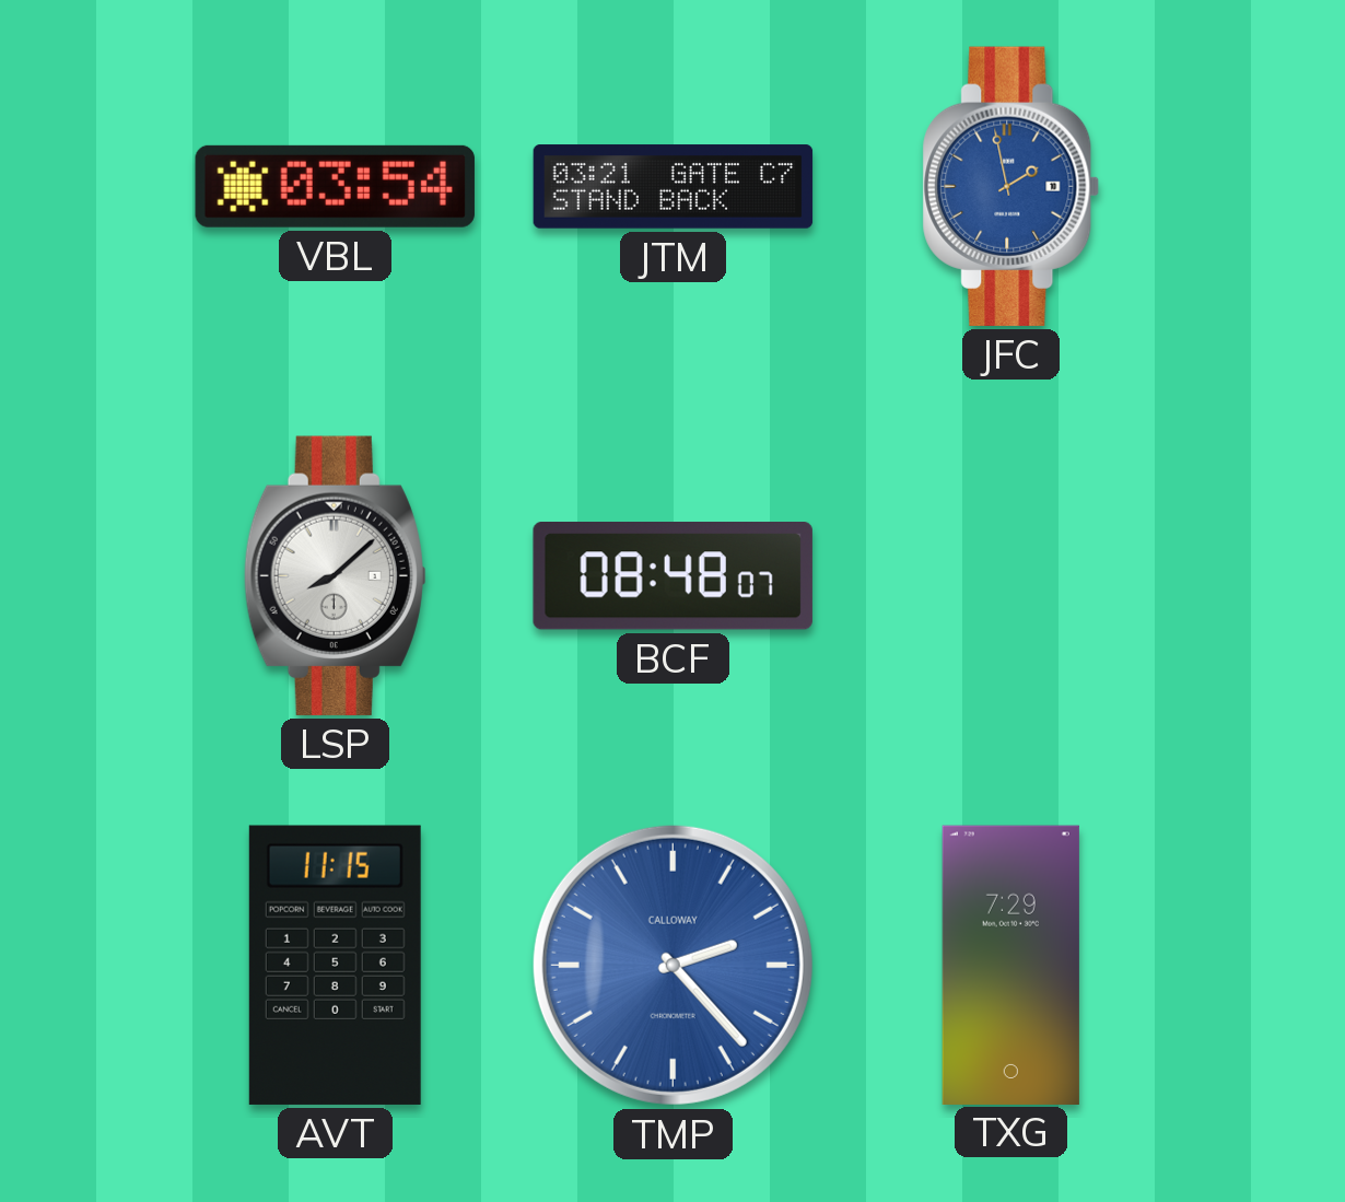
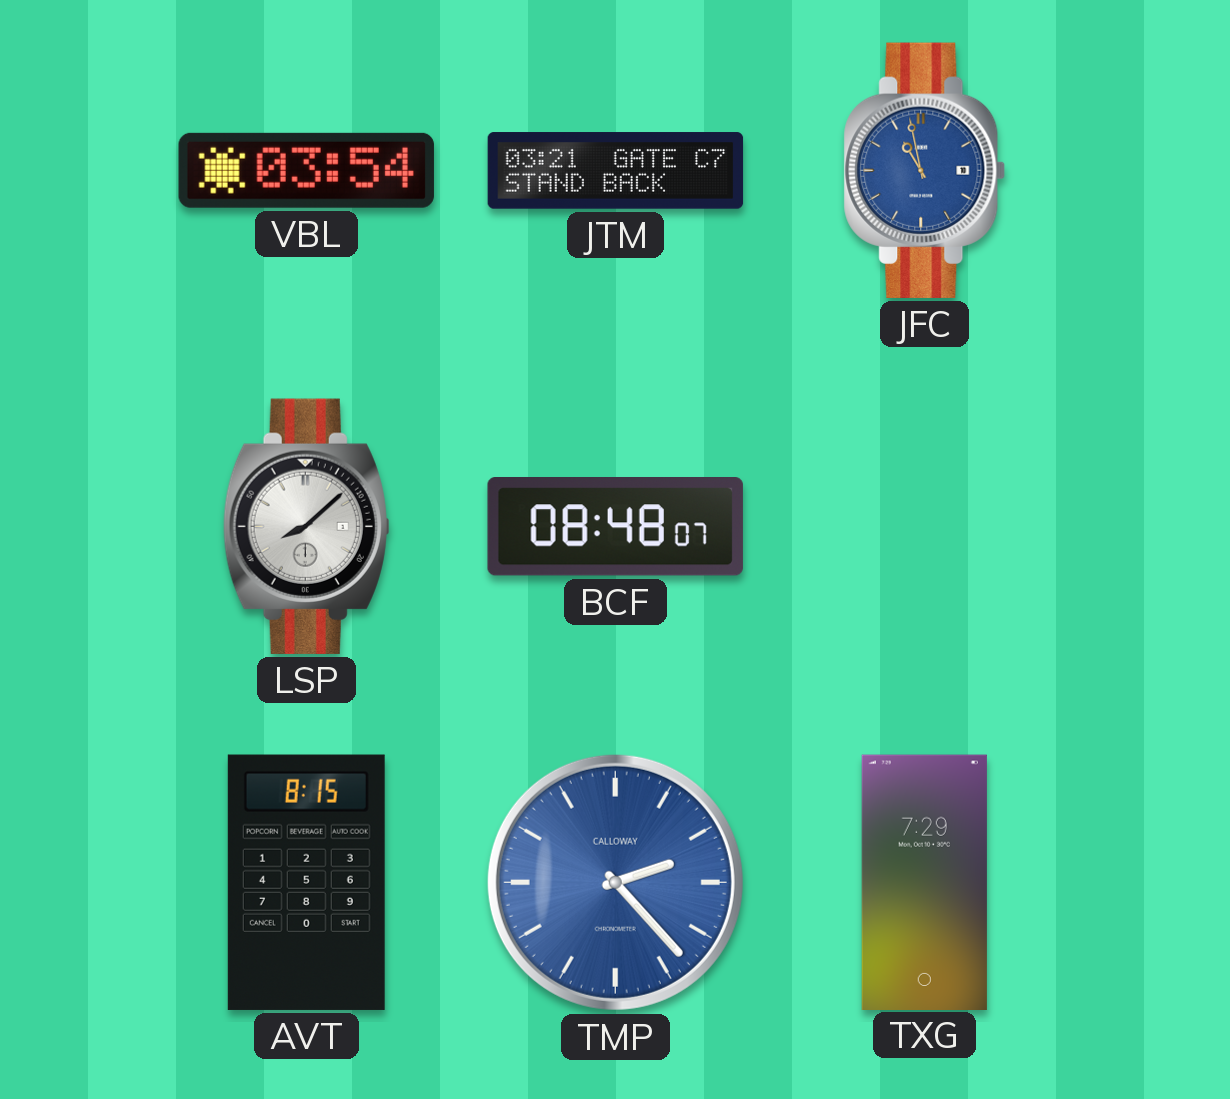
JFC: 1:58 -> 10:58 (925, 170)
AVT: 11:15 -> 8:15 (306, 882)
